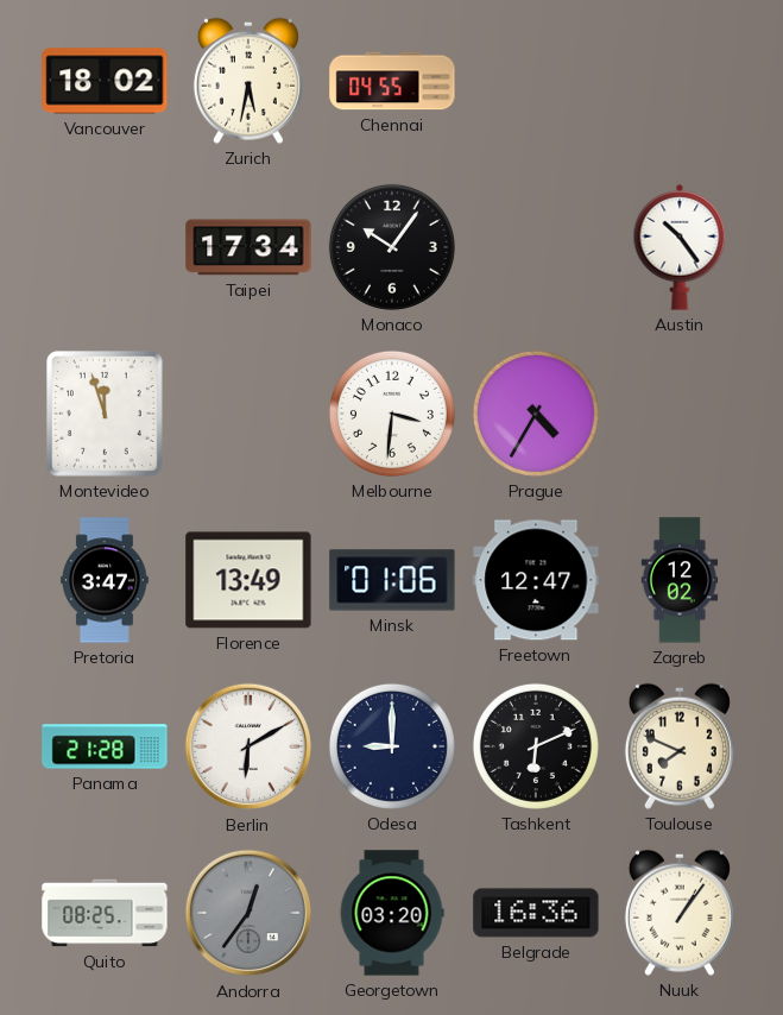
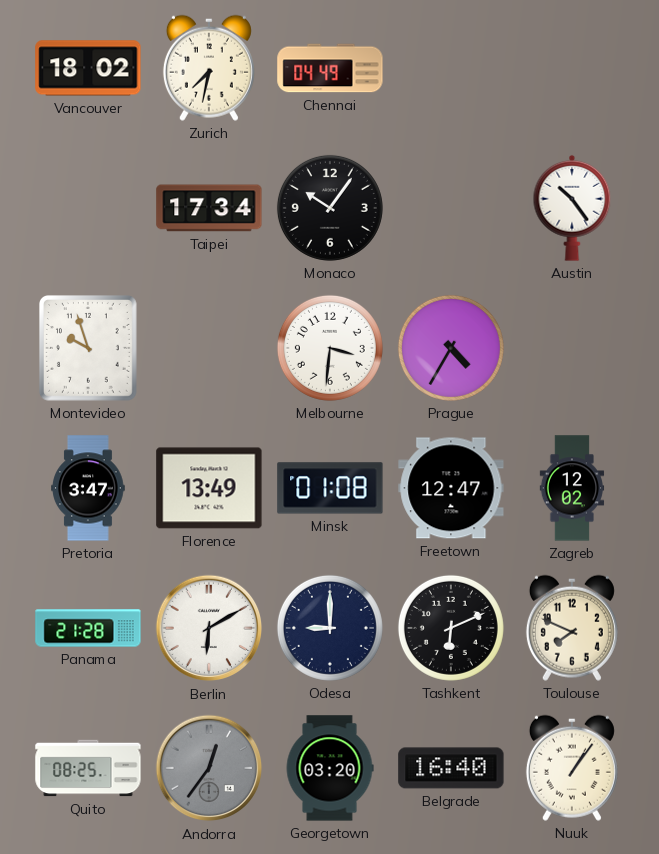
Zurich: 5:32 -> 7:32 (209, 68)
Chennai: 04:55 -> 04:49 (330, 68)
Montevideo: 11:57 -> 9:57 (89, 349)
Minsk: 01:06 -> 01:08 (330, 488)
Belgrade: 16:36 -> 16:40 (451, 768)
